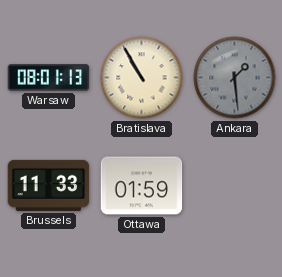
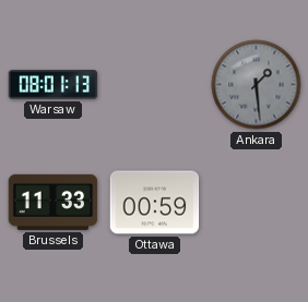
Bratislava: 10:55 -> none (142, 78)
Ottawa: 01:59 -> 00:59 (155, 203)
